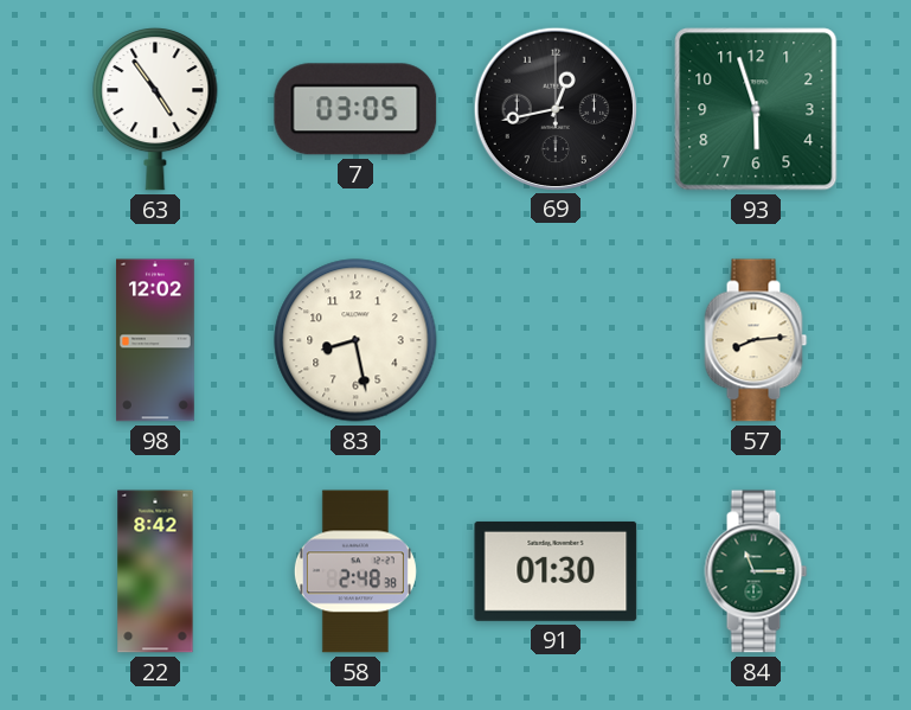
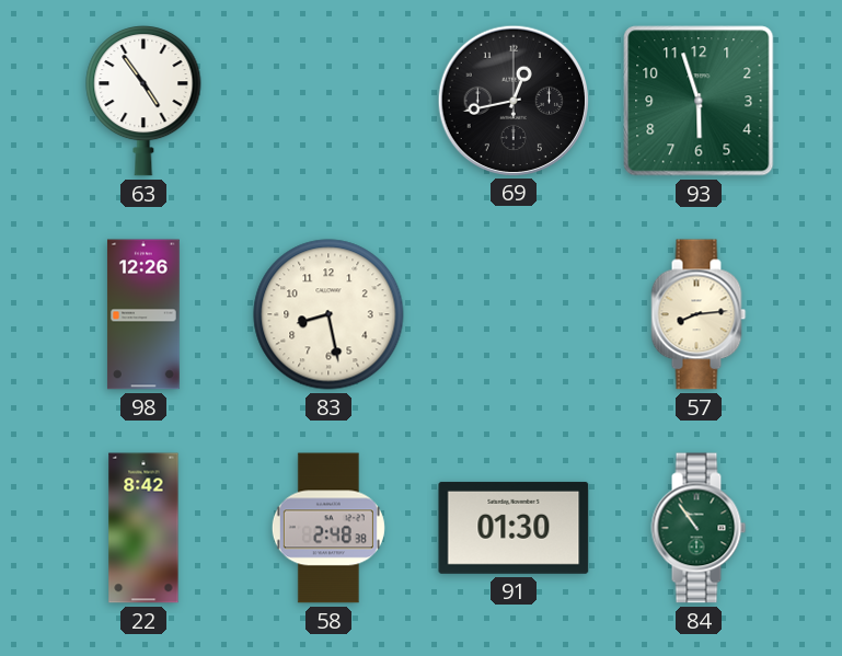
7: 03:05 -> none (355, 109)
98: 12:02 -> 12:26 (143, 314)
84: 11:15 -> 10:54 (699, 528)
